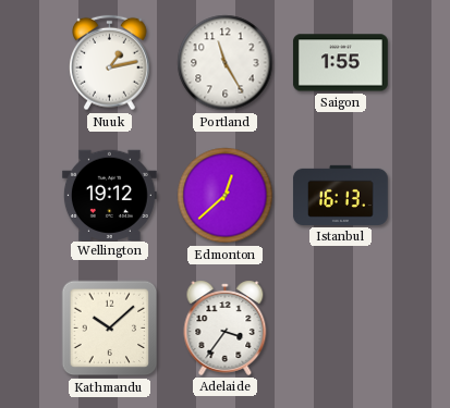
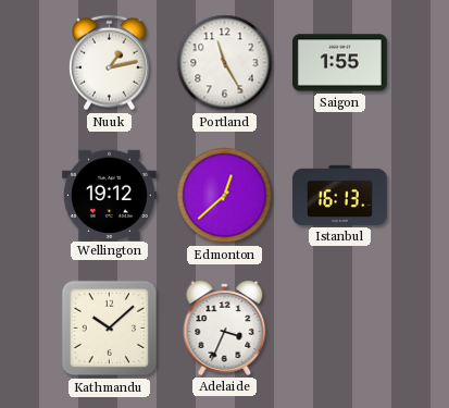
Adelaide: 3:36 -> 3:34 (225, 327)
